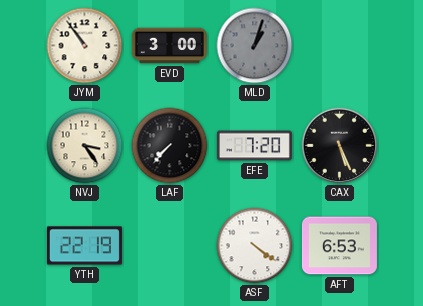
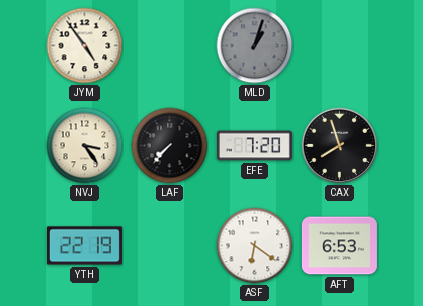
JYM: 10:54 -> 4:54 (85, 46)
EVD: 3:00 -> none (169, 46)
CAX: 5:26 -> 7:57 (340, 146)
ASF: 4:21 -> 6:21 (255, 246)
